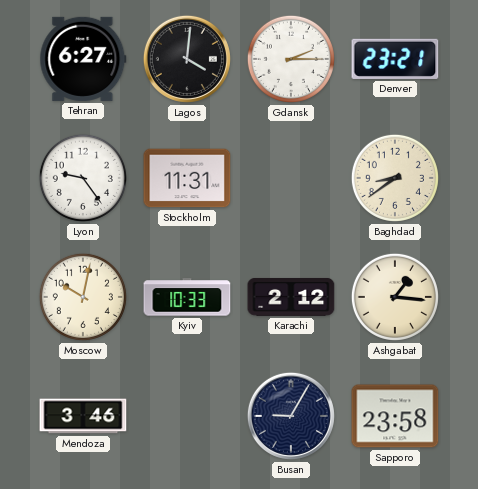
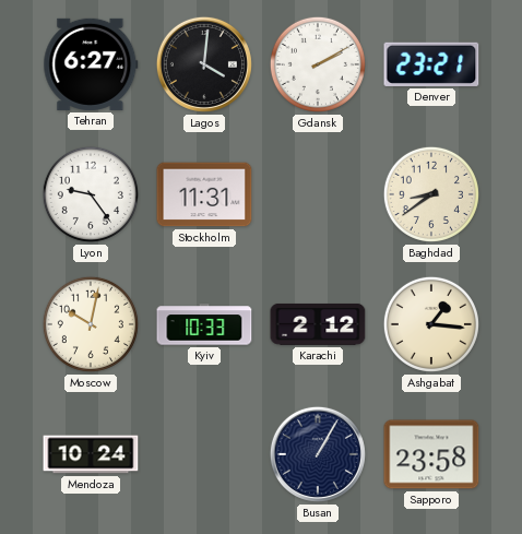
Gdansk: 2:15 -> 2:10 (318, 64)
Mendoza: 3:46 -> 10:24 (91, 454)
Busan: 9:05 -> 1:05 (318, 454)
